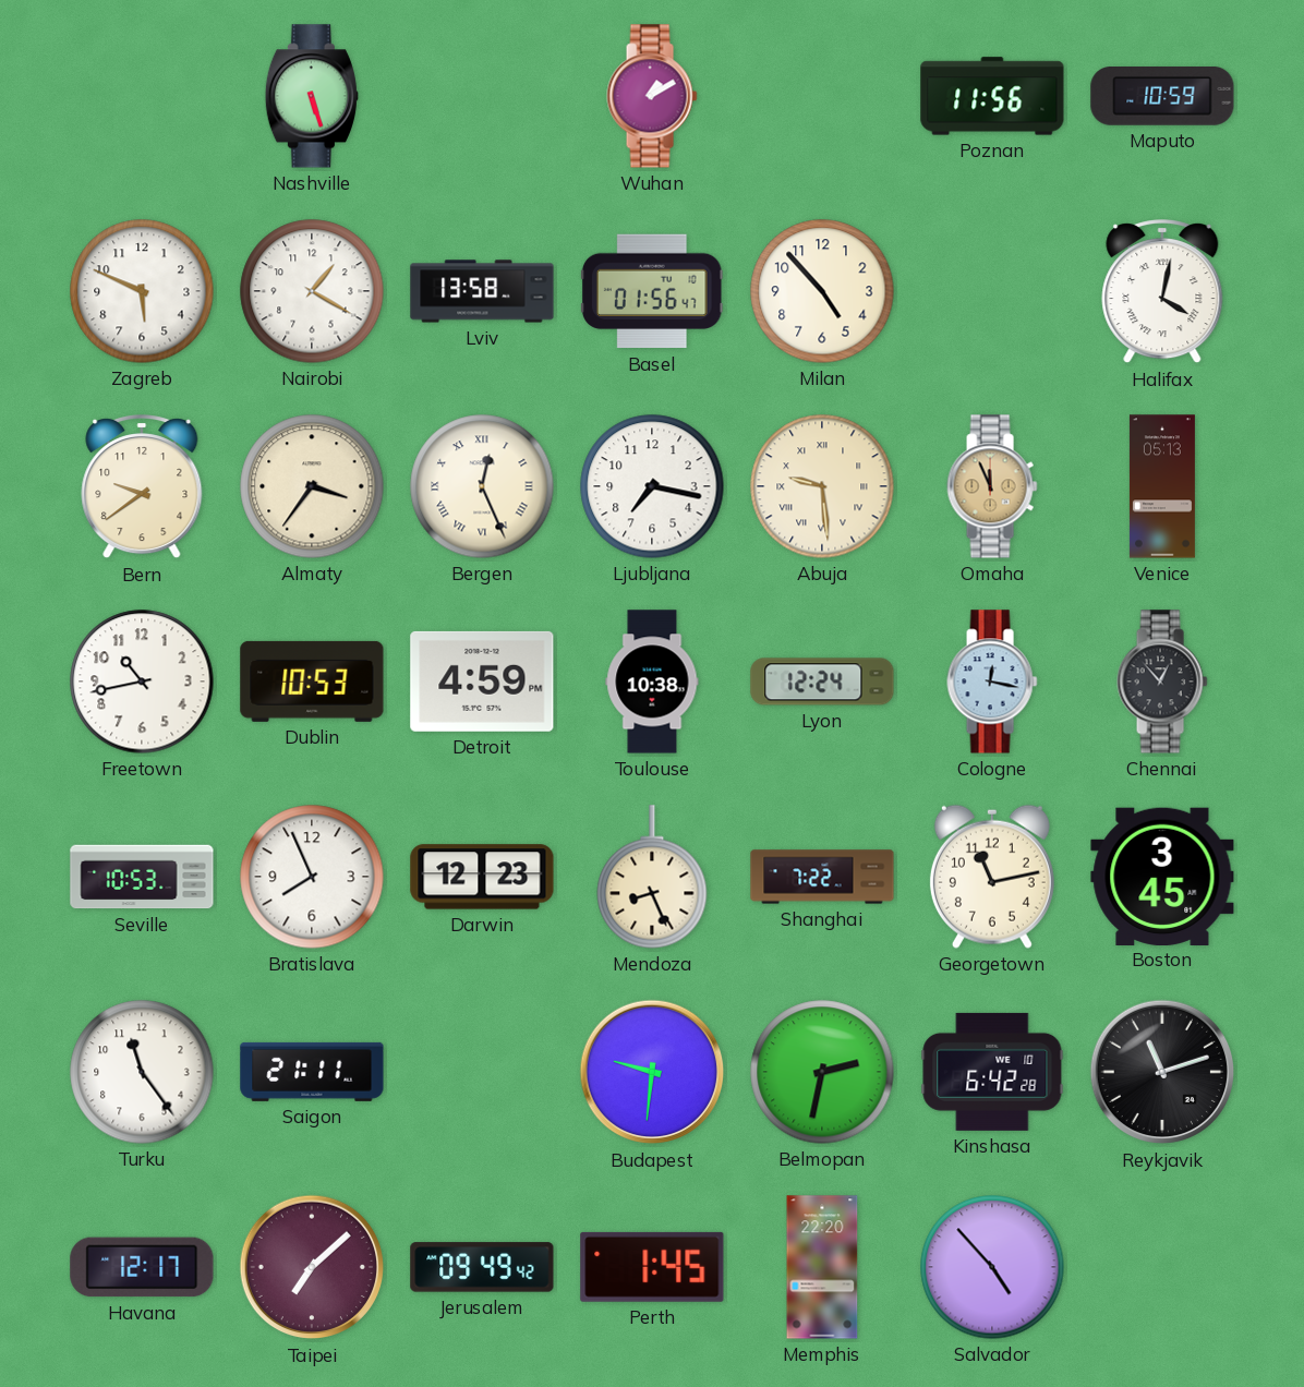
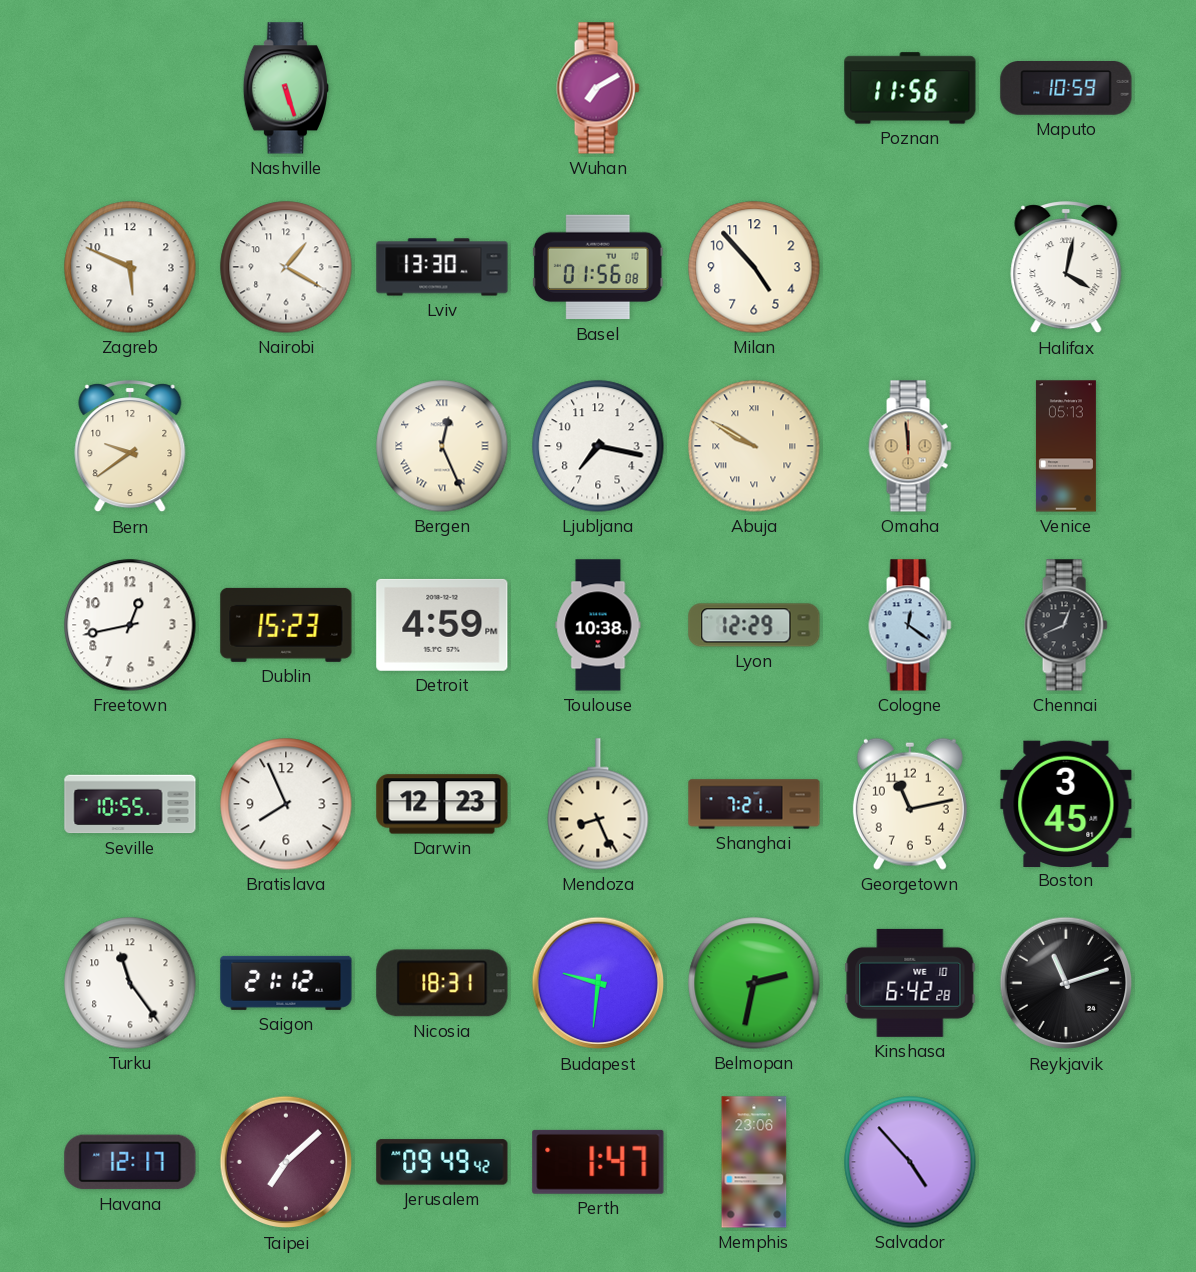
Wuhan: 1:10 -> 7:10 (598, 88)
Lviv: 13:58 -> 13:30 (442, 267)
Basel: 01:56:47 -> 01:56:08 (598, 267)
Almaty: 3:36 -> none (312, 486)
Abuja: 9:29 -> 9:50 (754, 446)
Omaha: 11:56 -> 11:59 (910, 446)
Freetown: 10:43 -> 12:43 (130, 625)
Dublin: 10:53 -> 15:23 (286, 625)
Lyon: 12:24 -> 12:29 (754, 625)
Cologne: 12:17 -> 12:21 (910, 625)
Chennai: 12:53 -> 12:41 (1066, 625)
Seville: 10:53 -> 10:55 (130, 804)
Shanghai: 7:22 -> 7:21 (754, 804)
Saigon: 21:11 -> 21:12 (286, 983)
Nicosia: none -> 18:31 (442, 983)
Perth: 1:45 -> 1:47 (598, 1162)
Memphis: 22:20 -> 23:06 (754, 1162)
